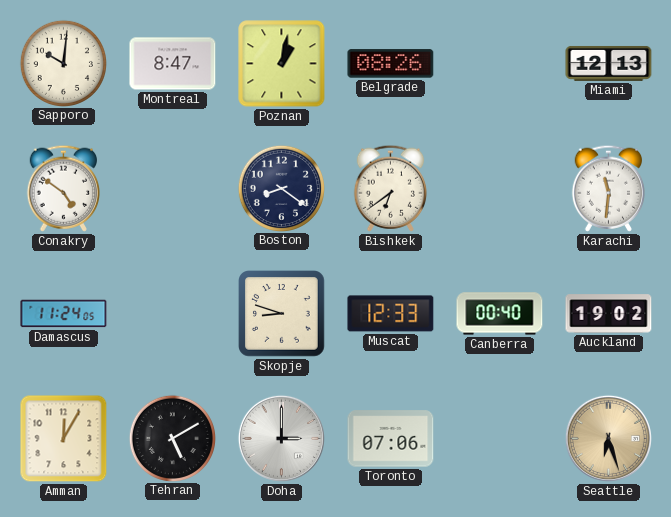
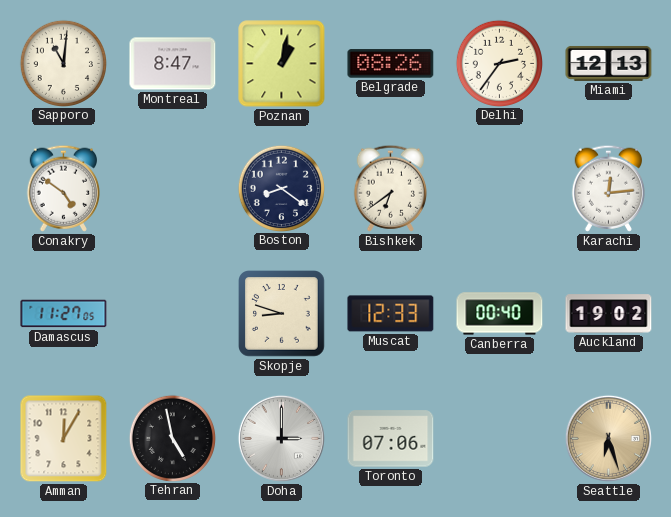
Sapporo: 10:01 -> 11:01 (63, 63)
Delhi: none -> 2:36 (499, 63)
Karachi: 11:31 -> 12:14 (608, 188)
Damascus: 11:24 -> 11:27 (64, 314)
Tehran: 5:10 -> 4:58 (172, 438)
